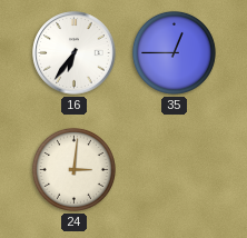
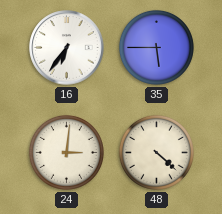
35: 12:45 -> 5:45 (156, 47)
48: none -> 4:22 (156, 152)
